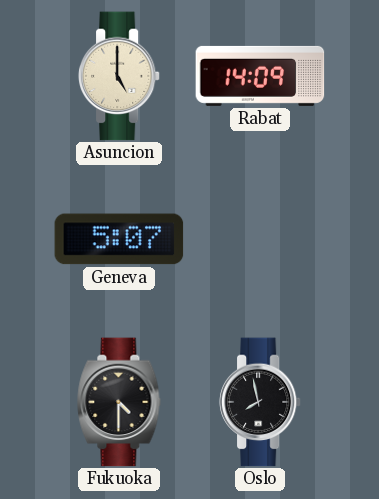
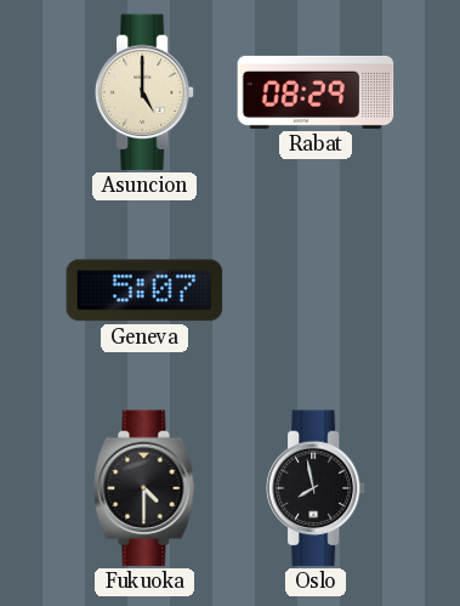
Rabat: 14:09 -> 08:29 (316, 92)
